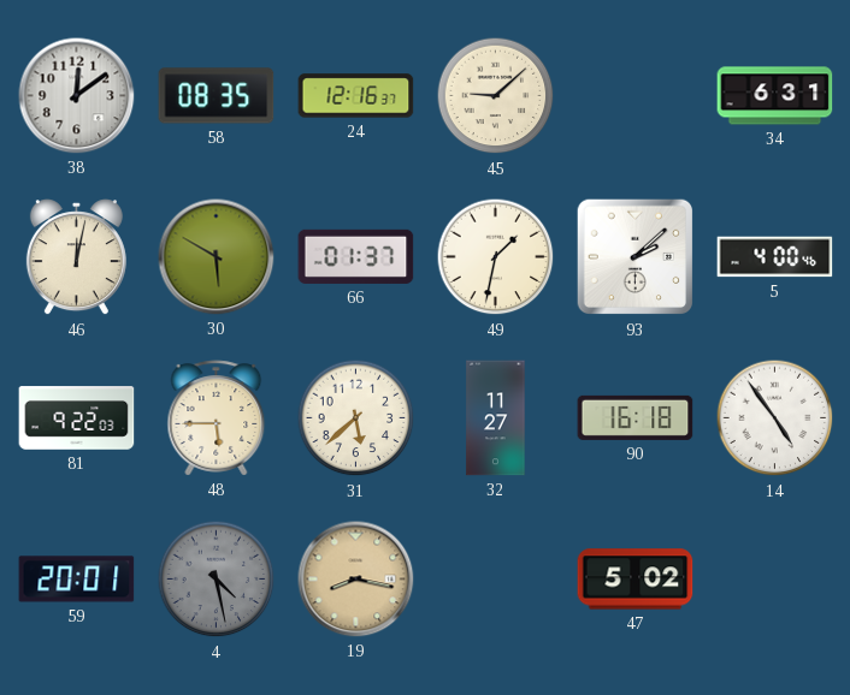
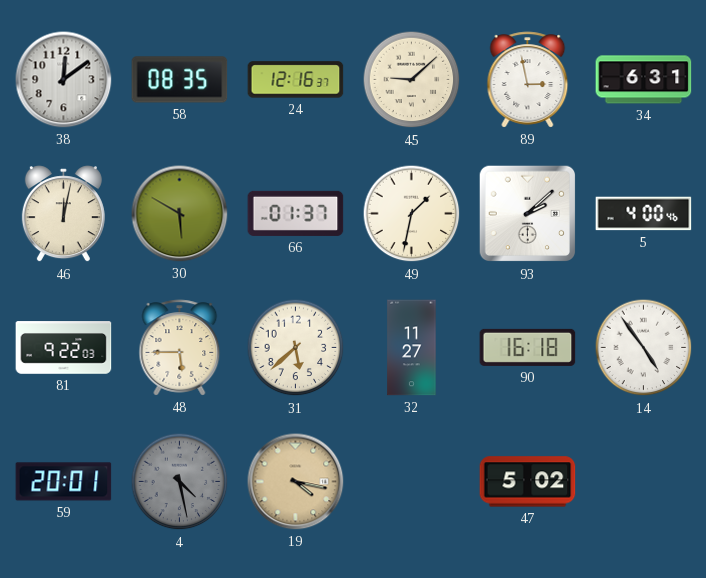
89: none -> 2:58 (528, 80)
19: 8:17 -> 4:17 (296, 482)
